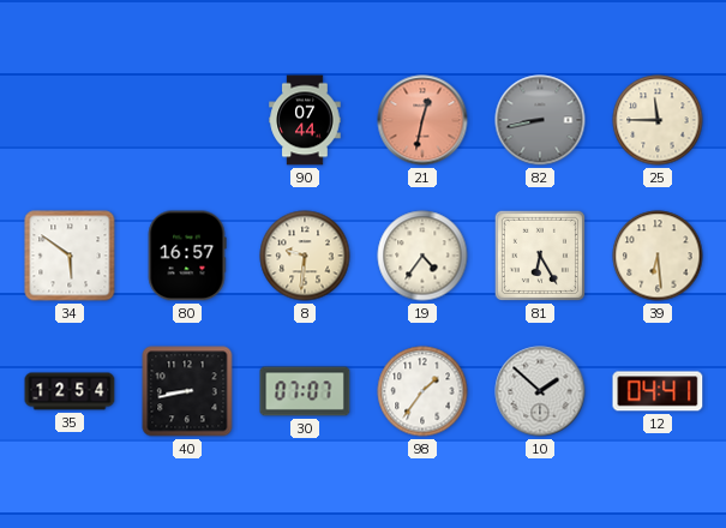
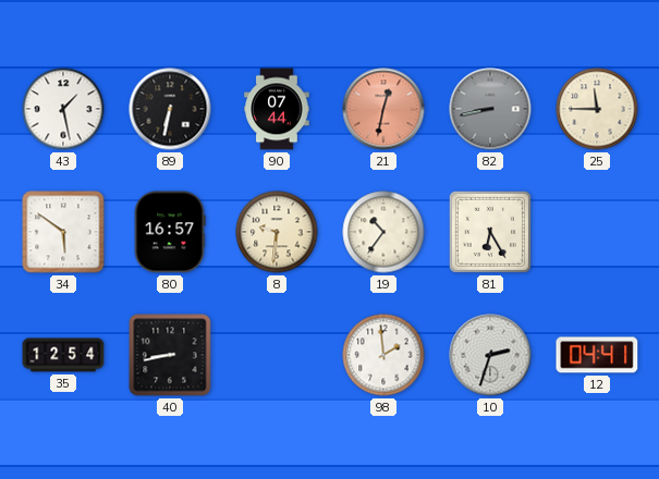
43: none -> 1:28 (63, 109)
89: none -> 6:32 (170, 109)
19: 4:36 -> 10:36 (383, 232)
39: 6:29 -> none (658, 256)
30: 07:07 -> none (305, 391)
98: 1:36 -> 1:59 (383, 355)
10: 1:52 -> 2:33 (490, 355)
